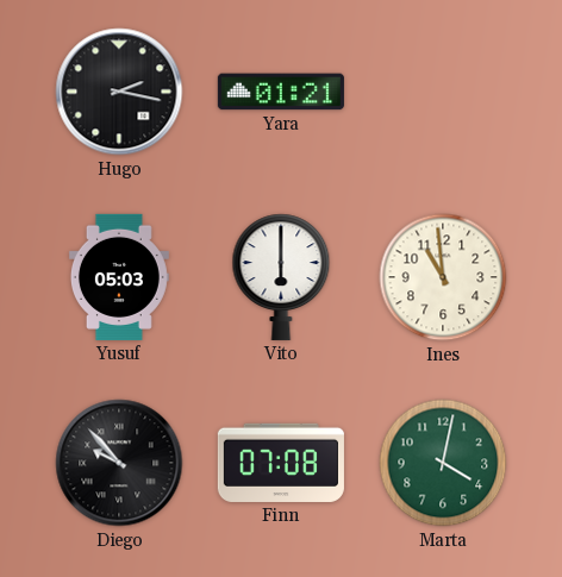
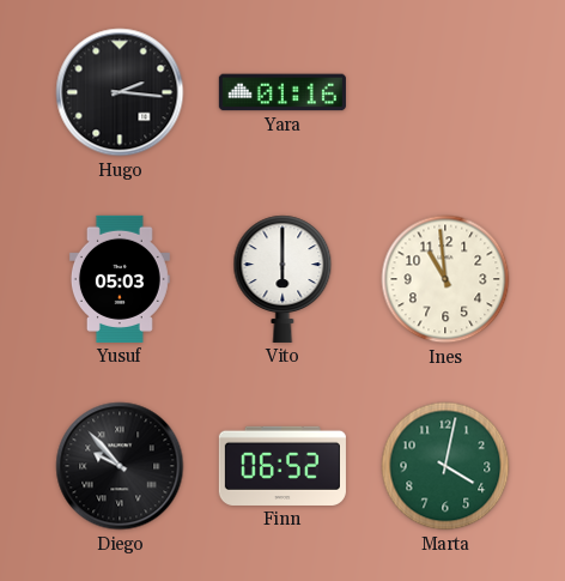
Hugo: 2:17 -> 2:16 (120, 92)
Yara: 01:21 -> 01:16 (282, 92)
Finn: 07:08 -> 06:52 (282, 466)
